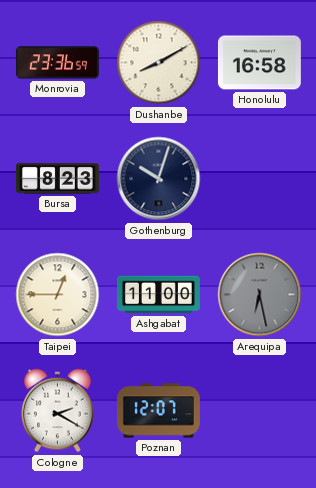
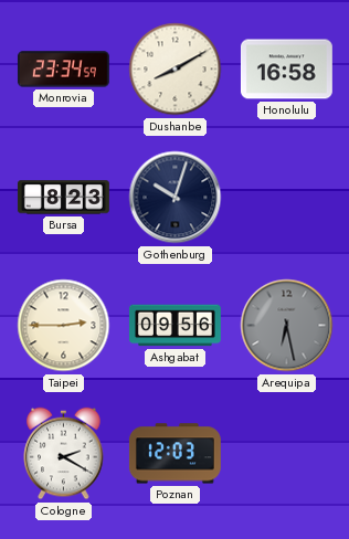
Monrovia: 23:36 -> 23:34 (63, 70)
Taipei: 12:45 -> 2:45 (64, 326)
Ashgabat: 11:00 -> 09:56 (174, 326)
Poznan: 12:07 -> 12:03 (174, 454)
